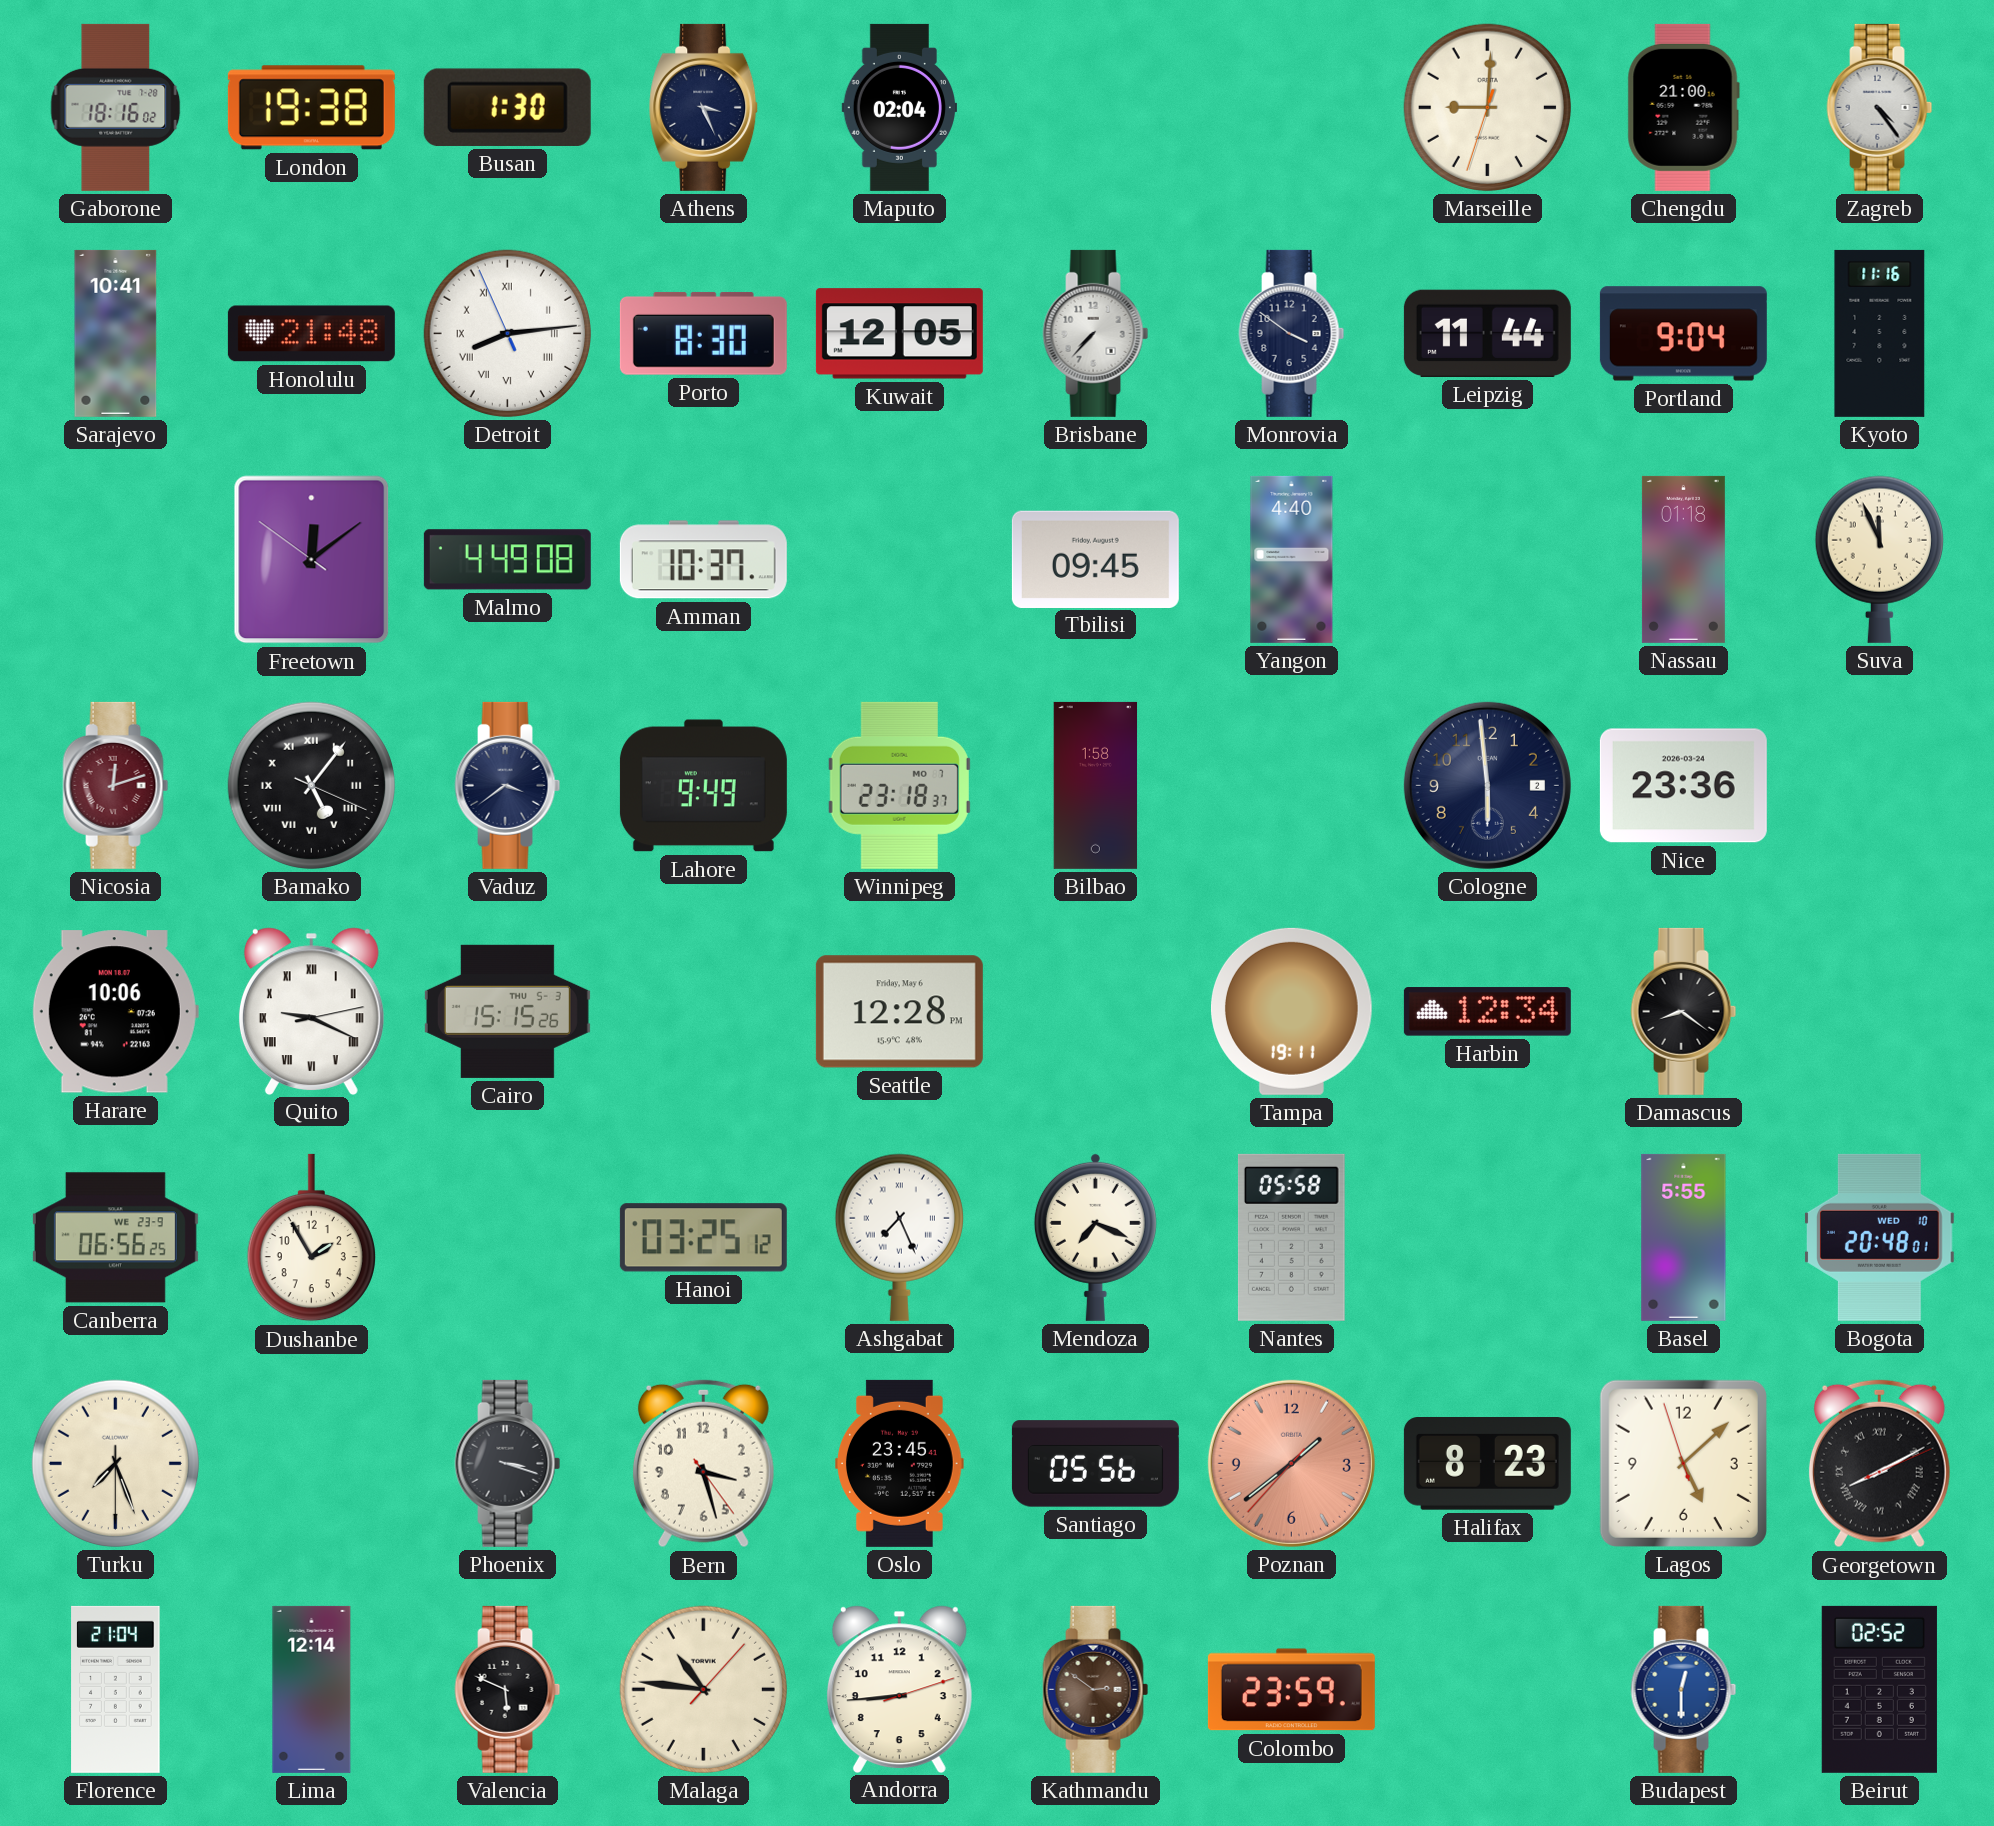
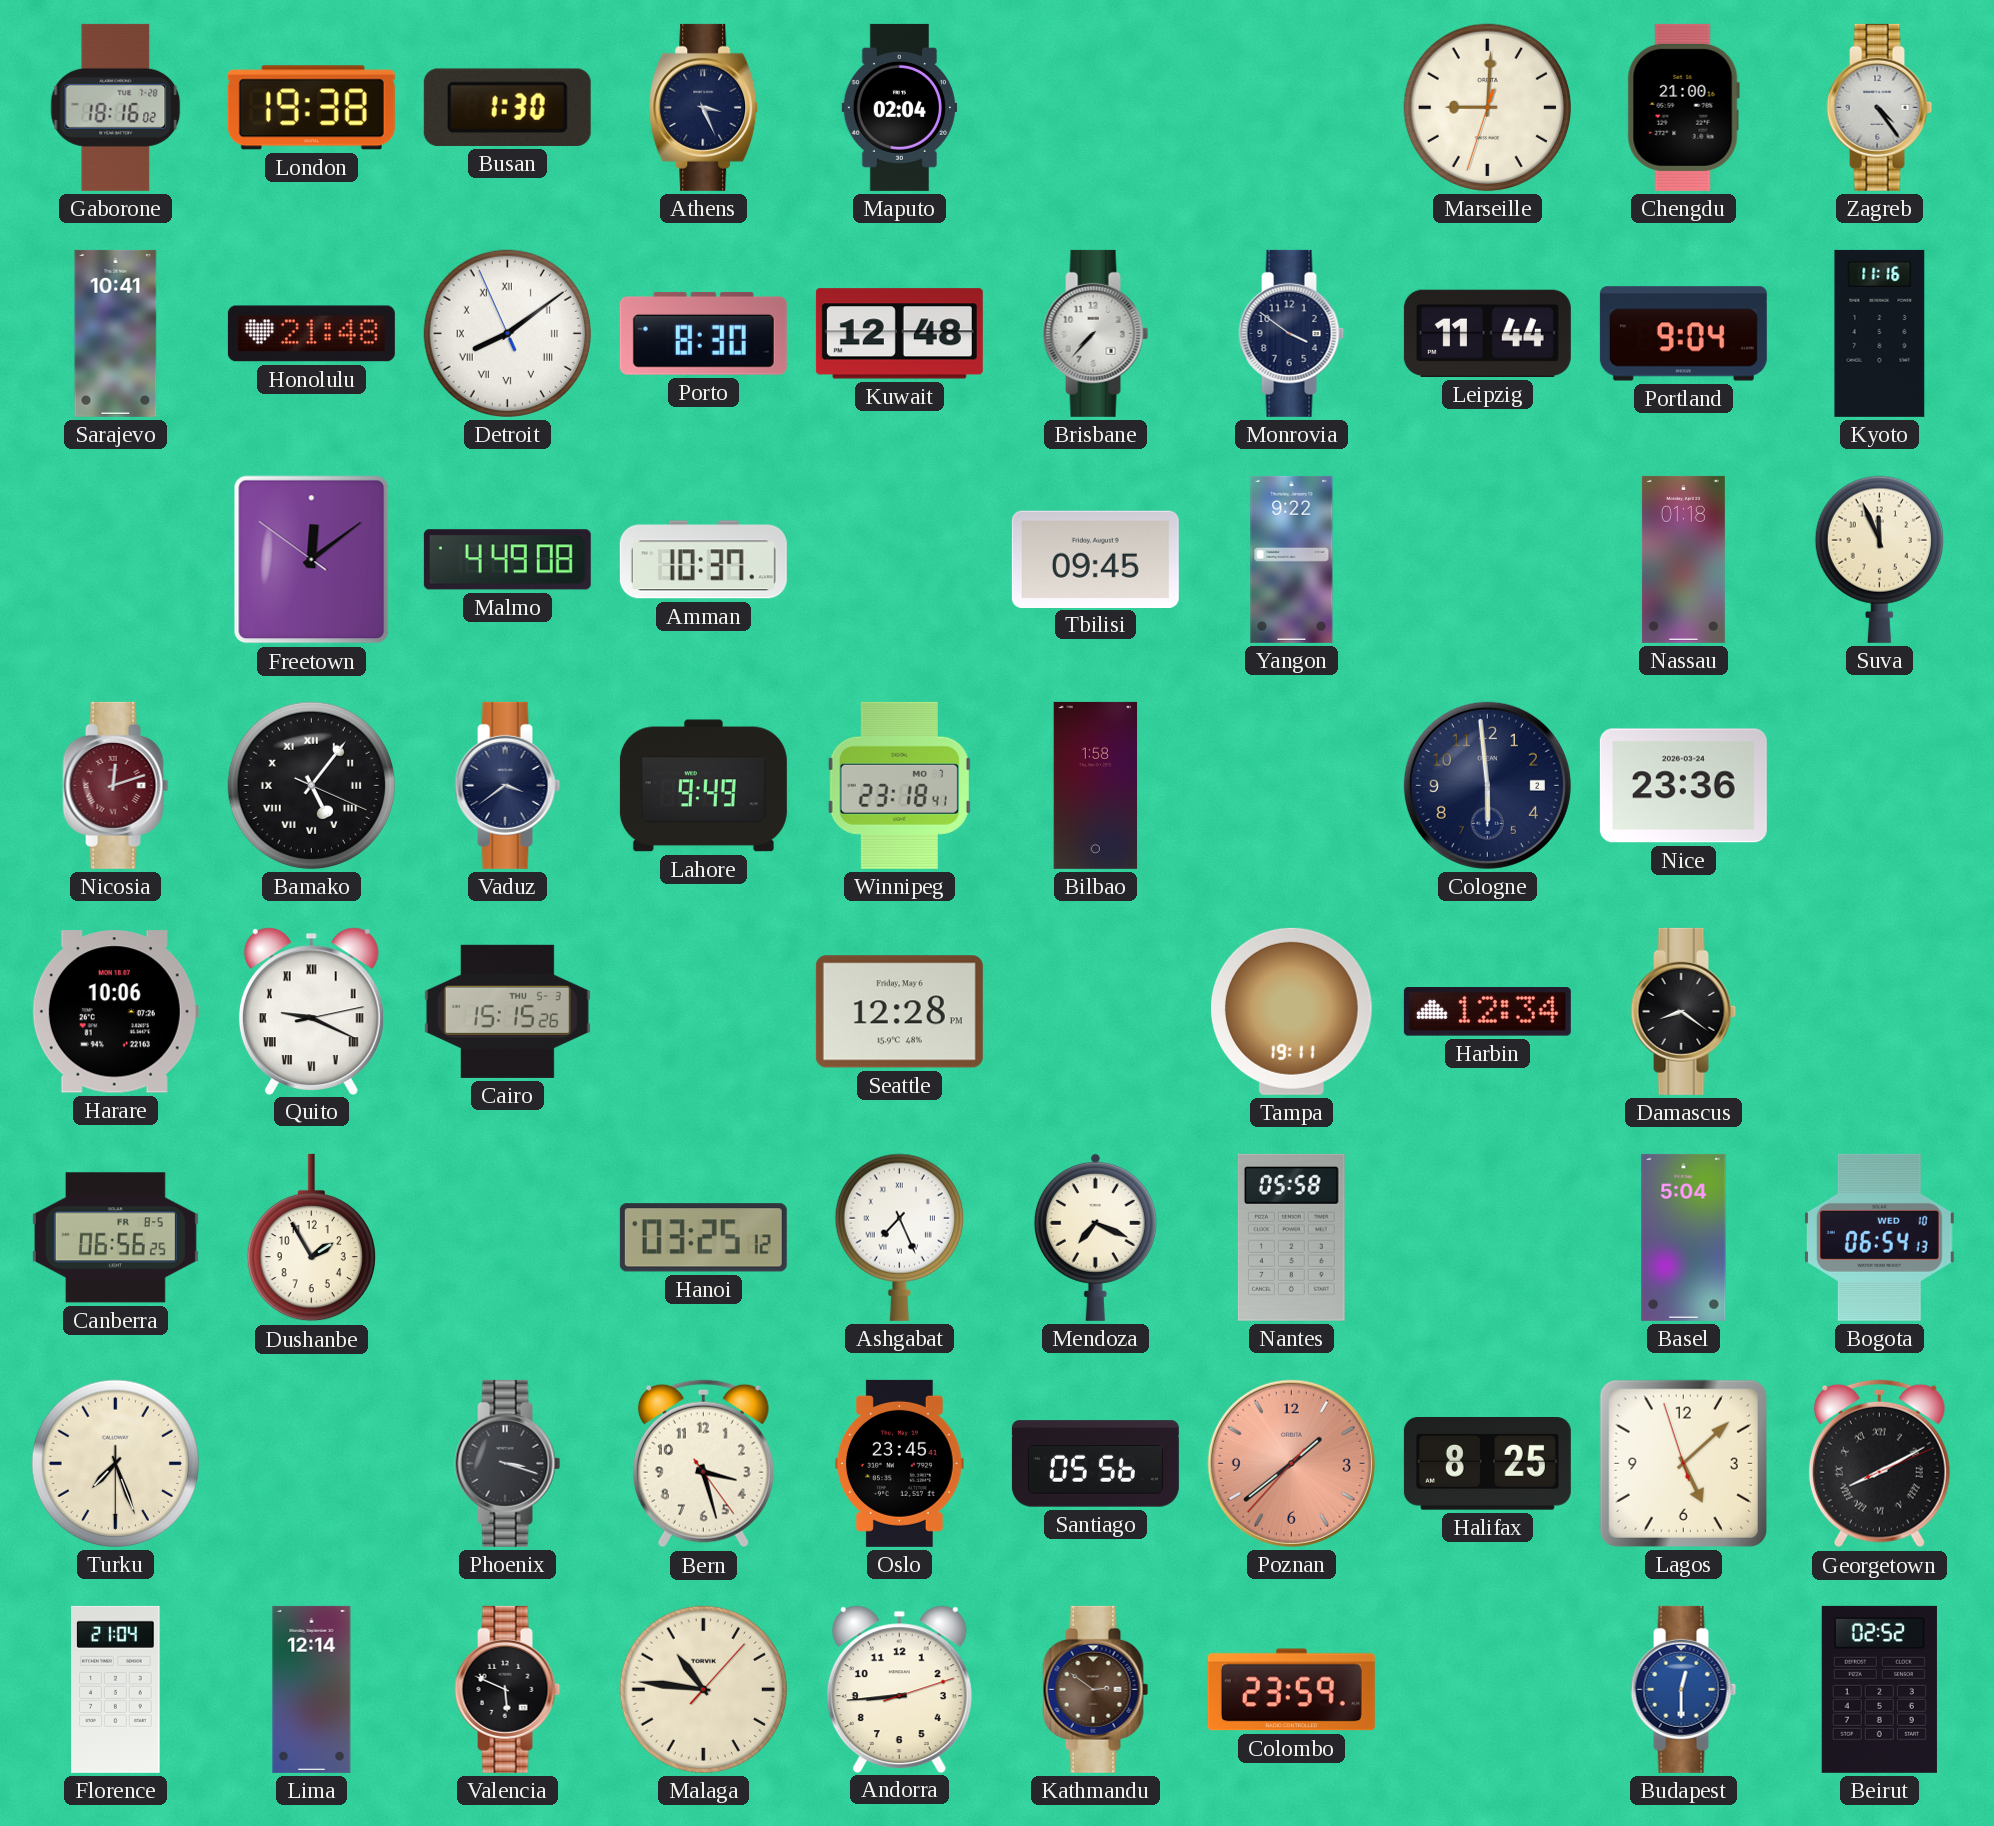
Detroit: 8:13 -> 8:08 (507, 333)
Kuwait: 12:05 -> 12:48 (899, 334)
Yangon: 4:40 -> 9:22 (1292, 559)
Winnipeg: 23:18:37 -> 23:18:41 (899, 785)
Canberra date: WE 23-9 -> FR 8-5 (115, 1238)
Basel: 5:55 -> 5:04 (1684, 1237)
Bogota: 20:48 -> 06:54 (1880, 1237)
Halifax: 8:23 -> 8:25 (1487, 1464)
